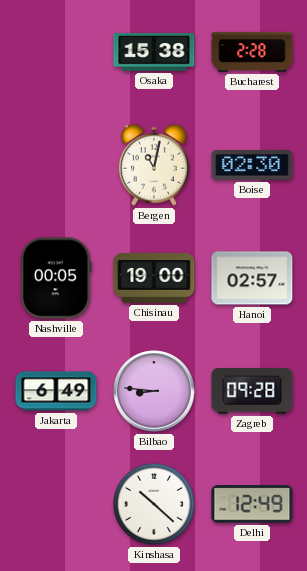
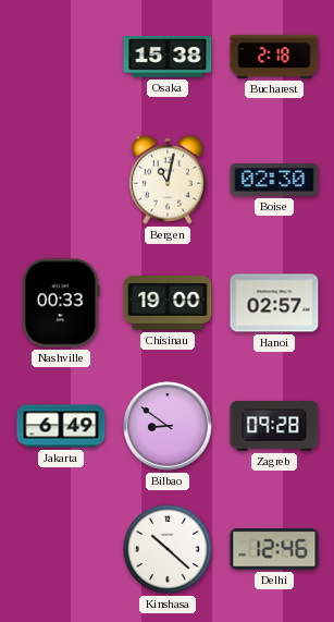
Bucharest: 2:28 -> 2:18 (274, 57)
Nashville: 00:05 -> 00:33 (61, 303)
Bilbao: 8:46 -> 8:51 (168, 426)
Delhi: 12:49 -> 12:46 (274, 549)
